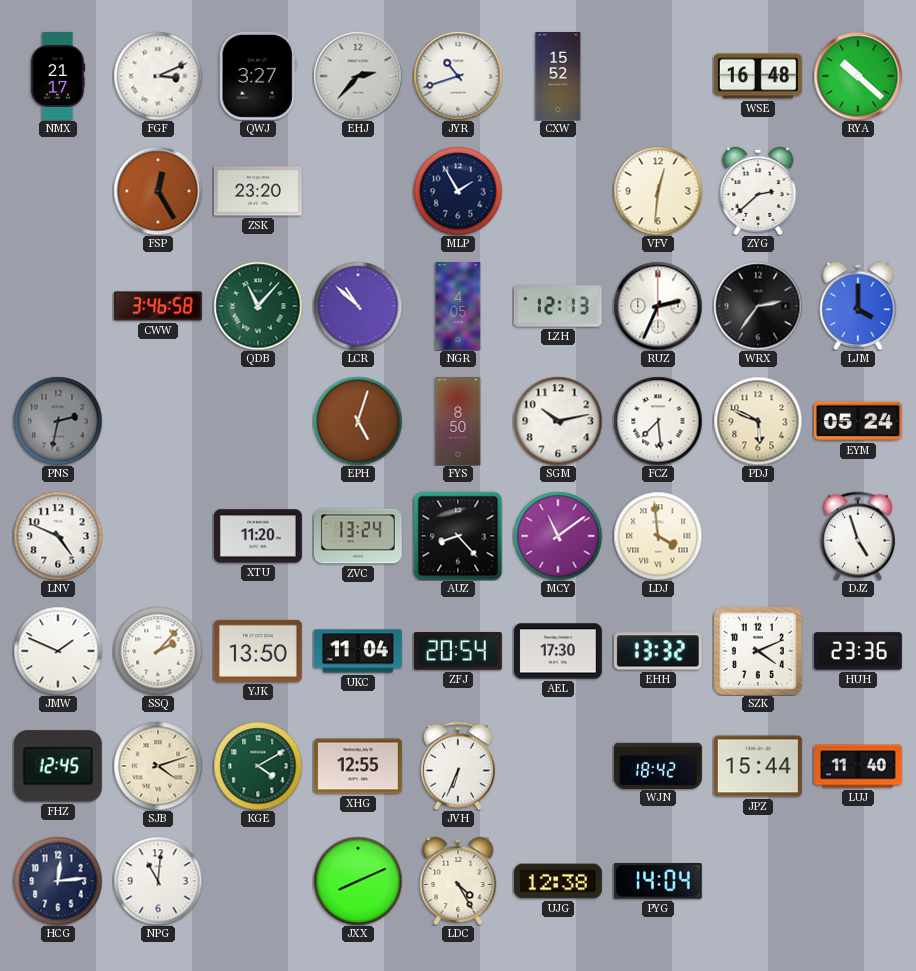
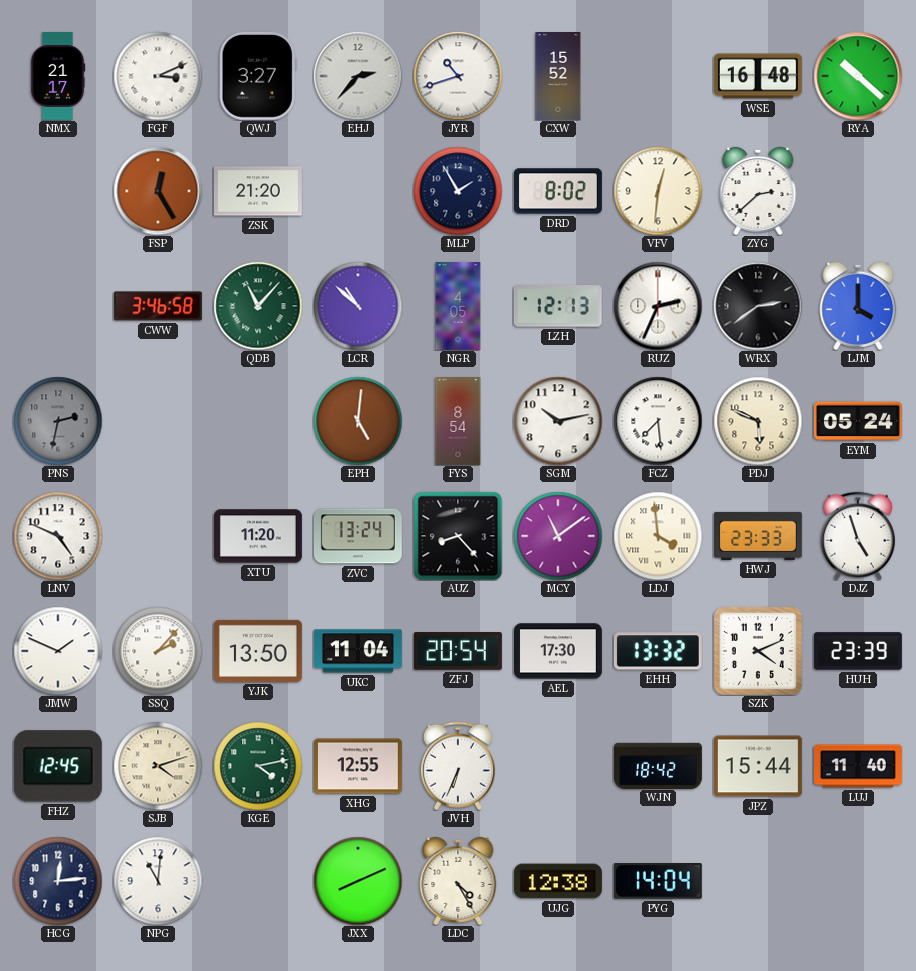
ZSK: 23:20 -> 21:20 (258, 191)
DRD: none -> 8:02 (558, 191)
WRX: 2:36 -> 2:39 (758, 306)
EPH: 5:03 -> 5:01 (358, 421)
FYS: 8:50 -> 8:54 (458, 422)
HWJ: none -> 23:33 (759, 536)
HUH: 23:36 -> 23:39 (858, 651)
KGE: 4:10 -> 4:13 (258, 766)
